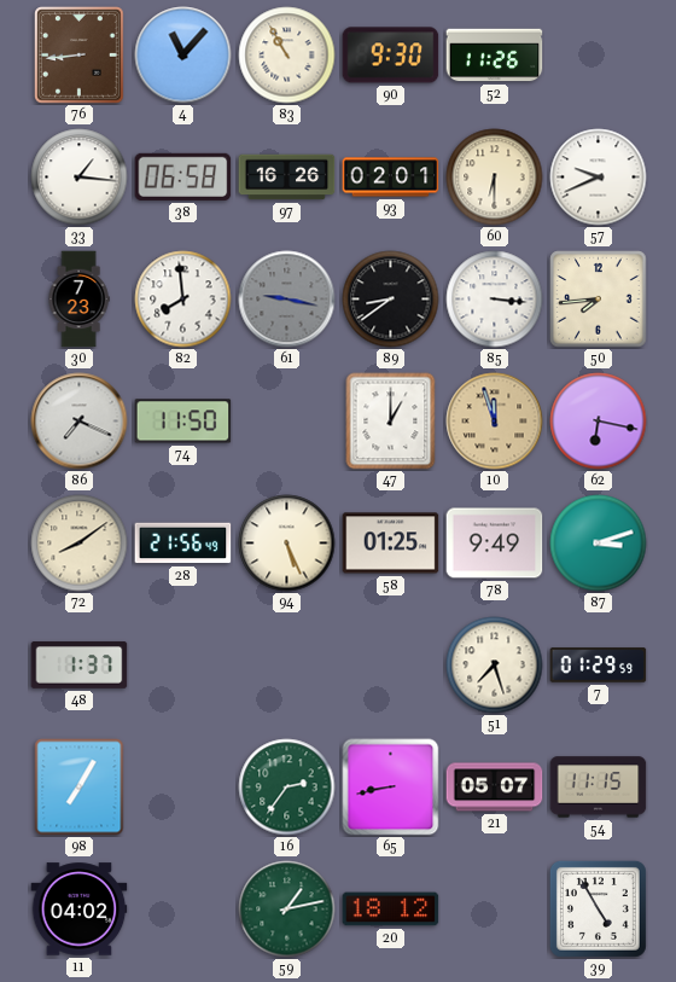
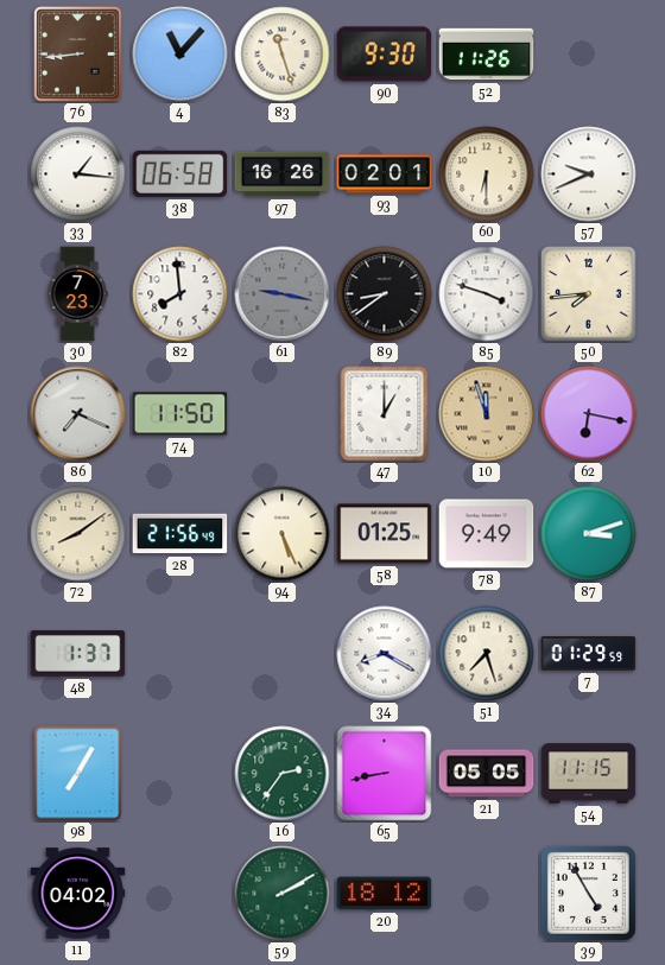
83: 10:55 -> 11:27 (283, 55)
85: 3:16 -> 3:48 (487, 294)
34: none -> 8:20 (385, 654)
21: 05:07 -> 05:05 (487, 774)
59: 1:13 -> 2:10 (283, 894)
